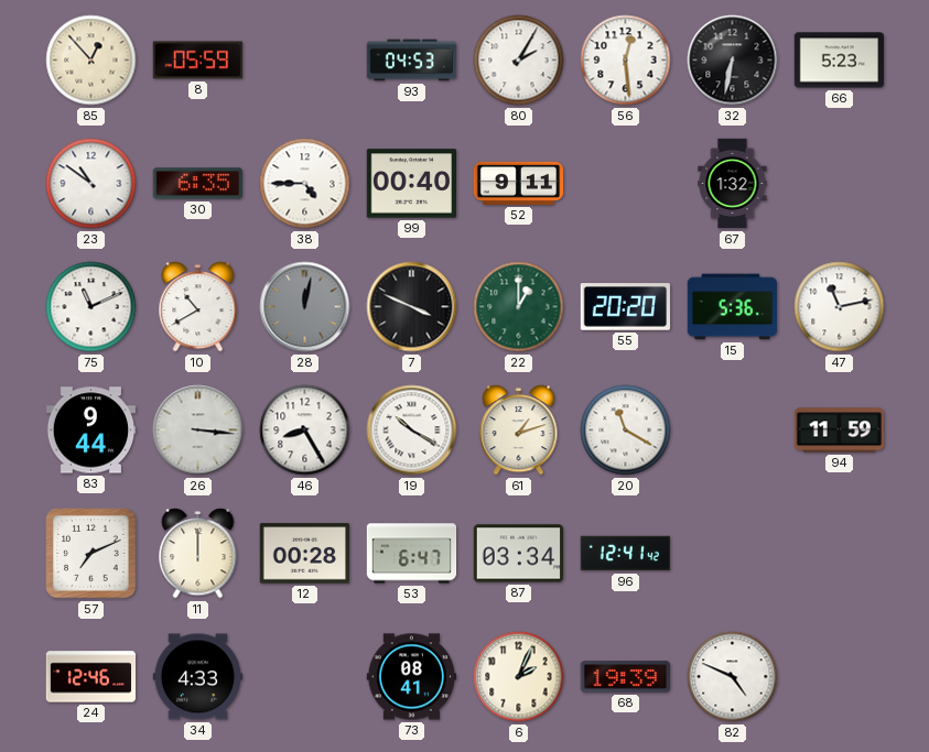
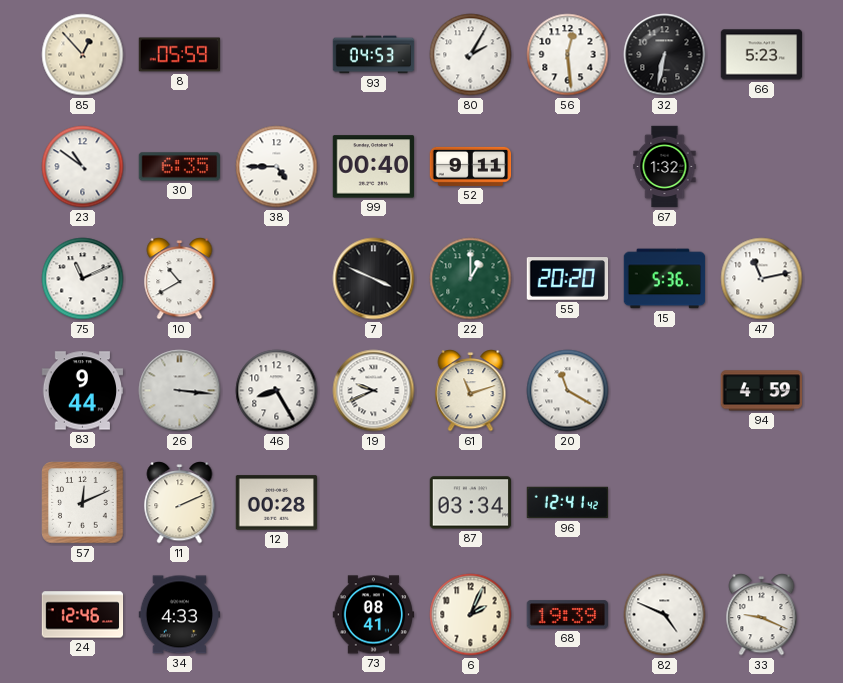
28: 12:02 -> none (305, 307)
19: 10:20 -> 9:41 (374, 391)
61: 1:12 -> 11:12 (471, 391)
94: 11:59 -> 4:59 (761, 391)
57: 7:11 -> 12:11 (83, 503)
11: 12:00 -> 2:11 (180, 503)
53: 6:47 -> none (412, 554)
33: none -> 9:19 (762, 615)
